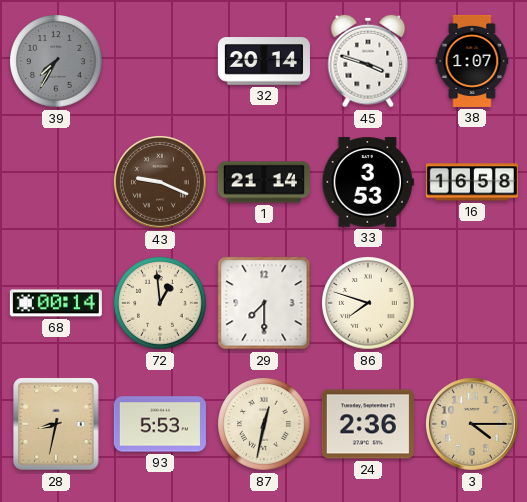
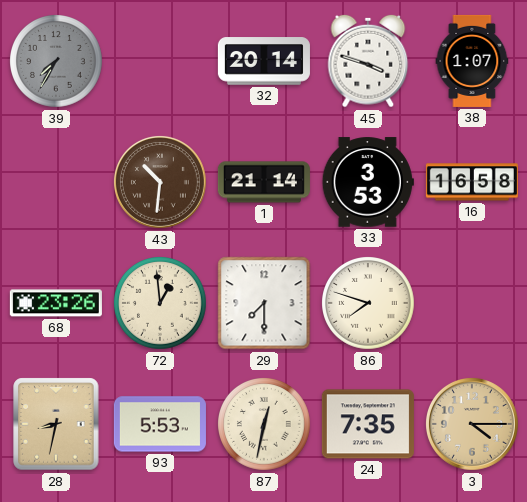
43: 9:19 -> 10:31 (160, 182)
68: 00:14 -> 23:26 (56, 303)
24: 2:36 -> 7:35 (368, 424)
